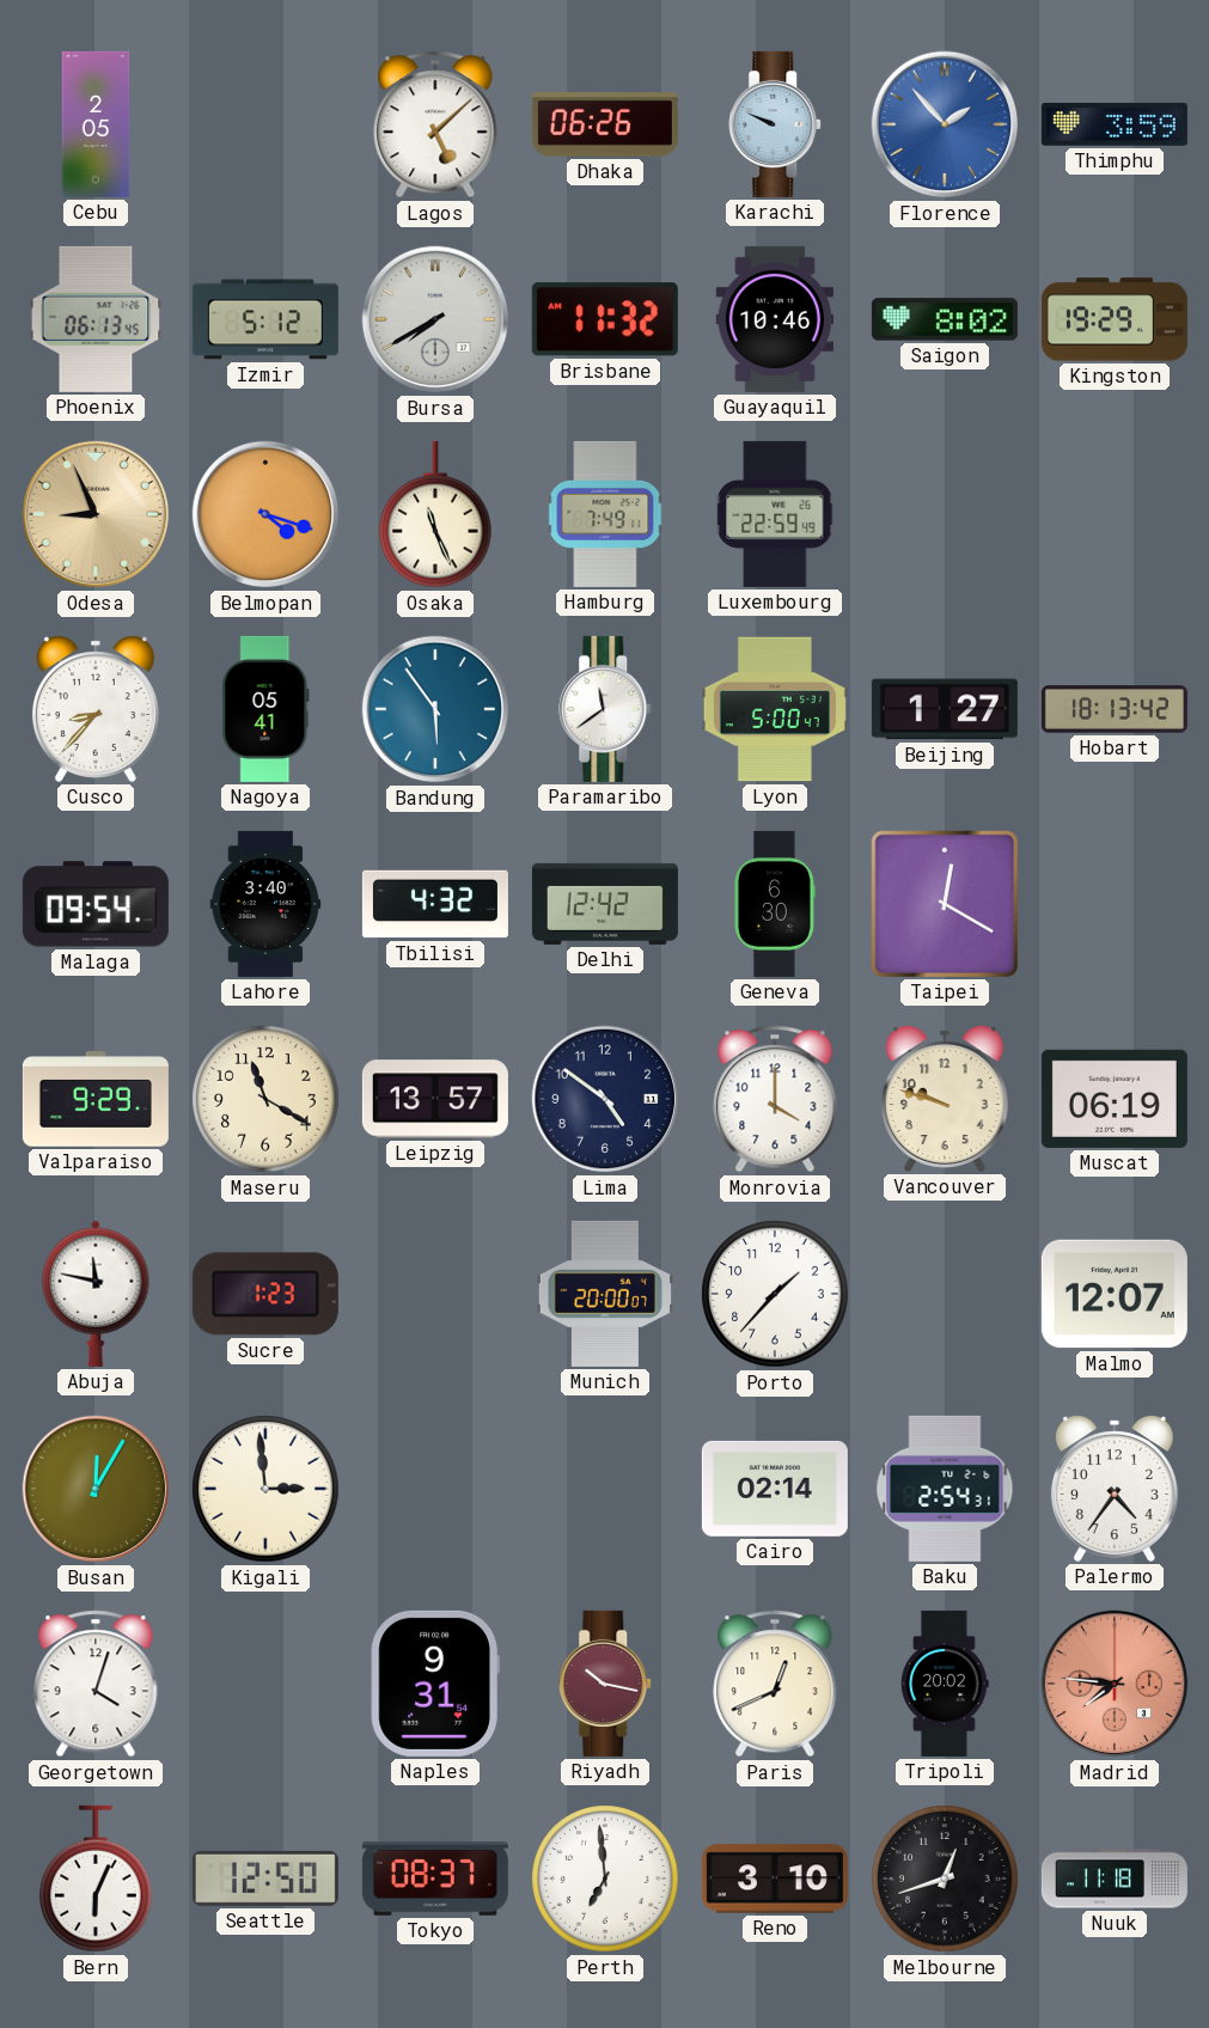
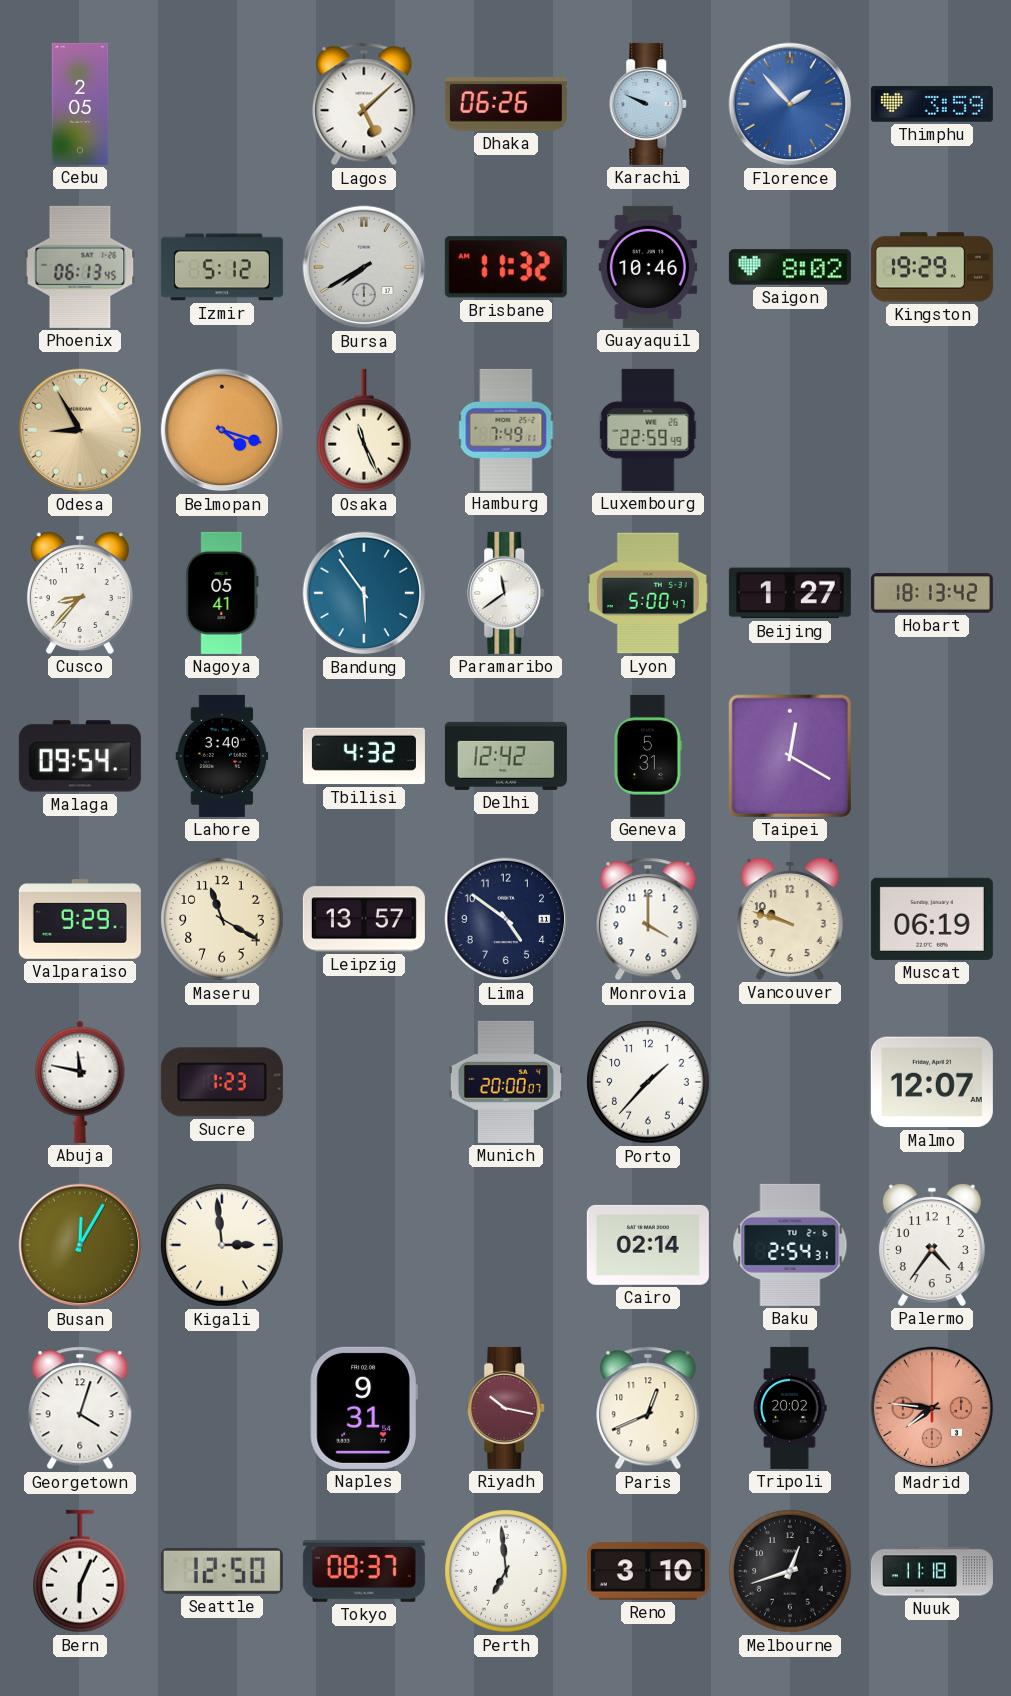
Odesa: 8:56 -> 8:55 (80, 430)
Geneva: 6:30 -> 5:31 (648, 756)
